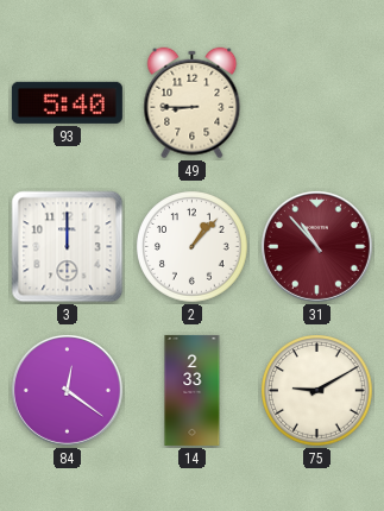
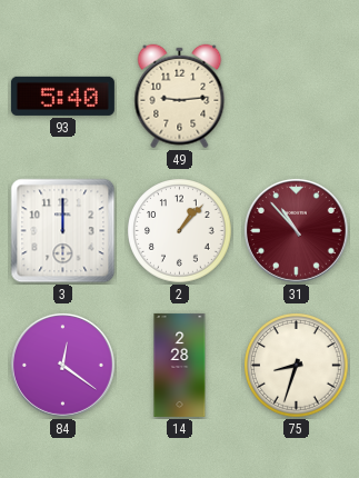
49: 8:45 -> 9:14 (180, 97)
14: 2:33 -> 2:28 (180, 365)
75: 9:10 -> 8:33 (297, 366)
